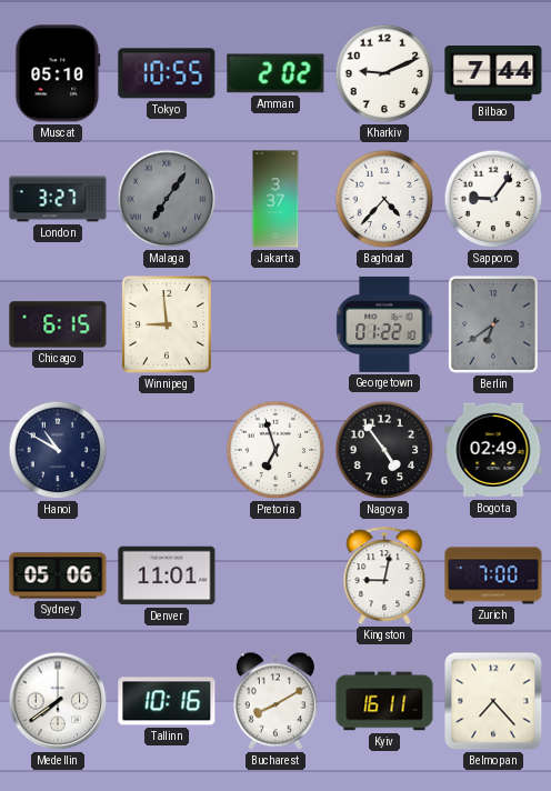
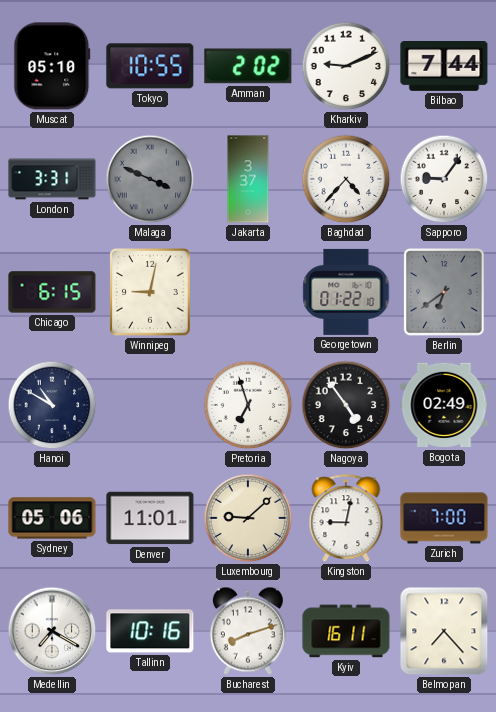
London: 3:27 -> 3:31 (52, 179)
Malaga: 7:06 -> 3:49 (150, 179)
Winnipeg: 8:59 -> 9:02 (150, 292)
Luxembourg: none -> 9:08 (248, 518)
Medellin: 7:39 -> 7:20 (52, 631)
Bucharest: 8:10 -> 8:12 (248, 631)
